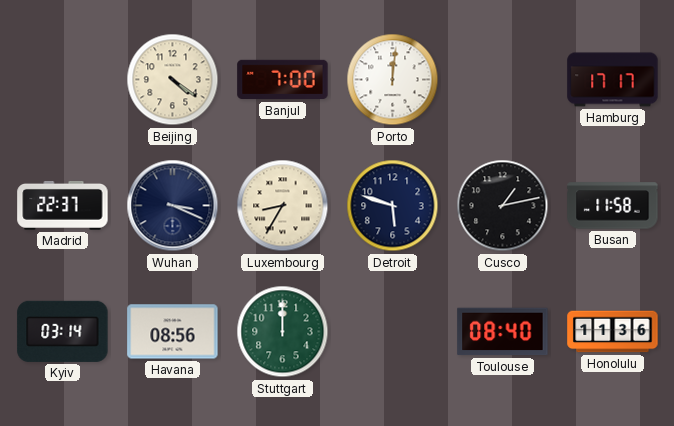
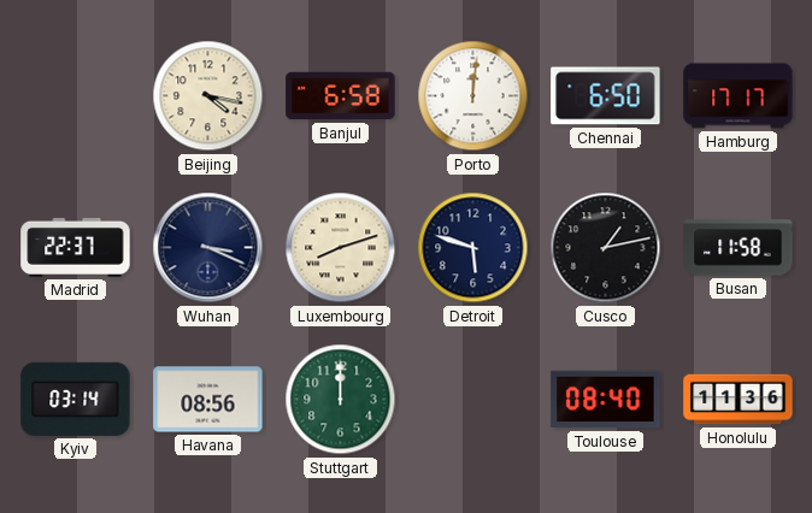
Beijing: 4:21 -> 4:17 (208, 96)
Banjul: 7:00 -> 6:58 (341, 96)
Chennai: none -> 6:50 (606, 96)
Luxembourg: 8:35 -> 8:12 (341, 248)
